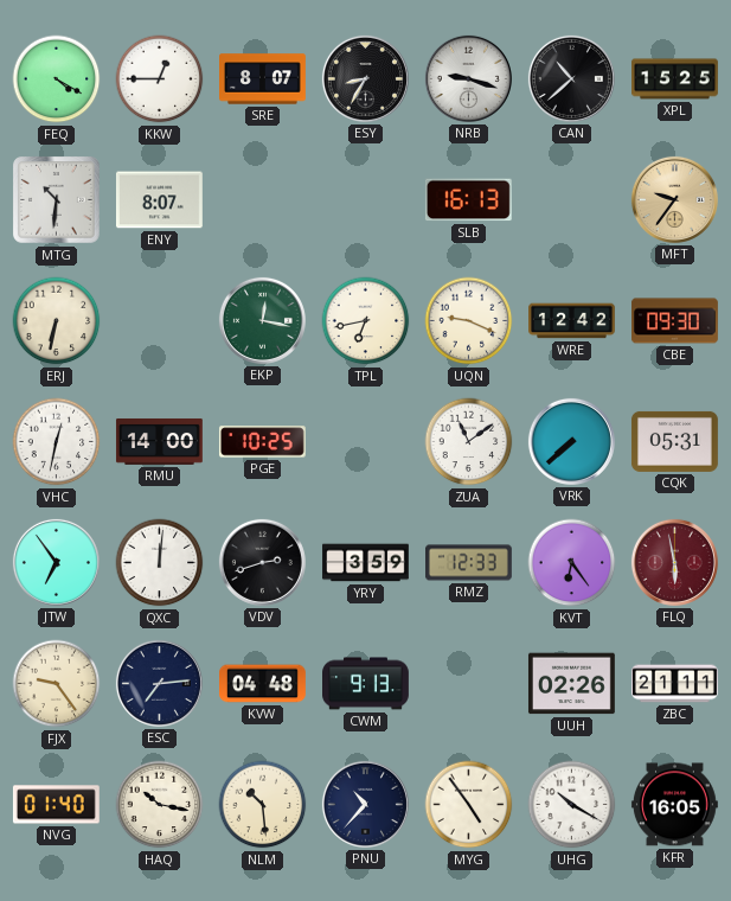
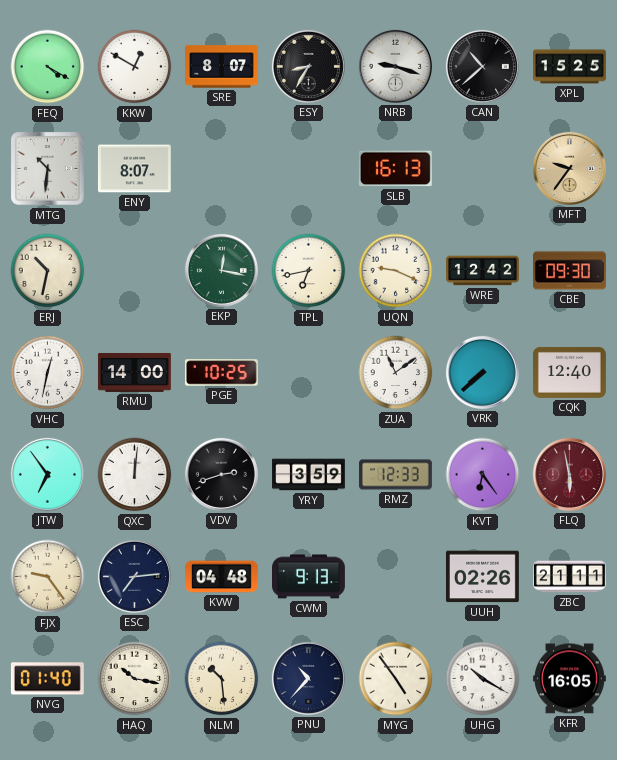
KKW: 12:45 -> 12:50 (135, 67)
ERJ: 6:32 -> 10:32 (48, 271)
CQK: 05:31 -> 12:40 (569, 372)
